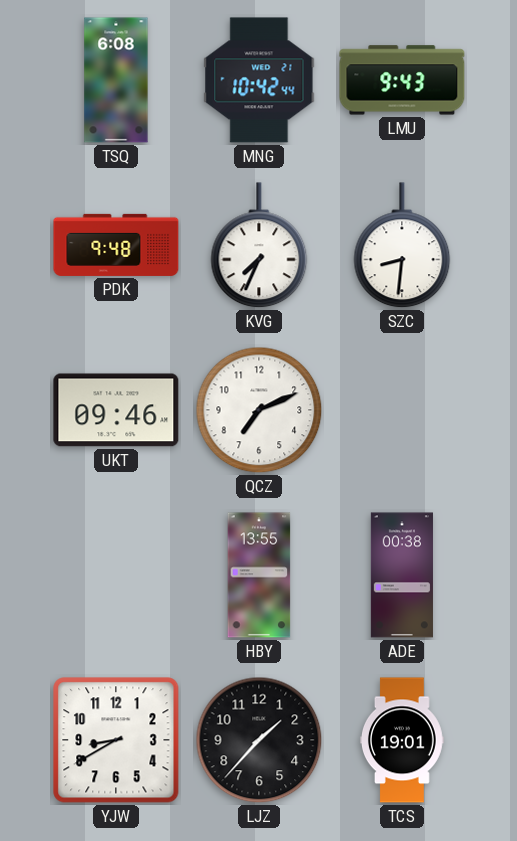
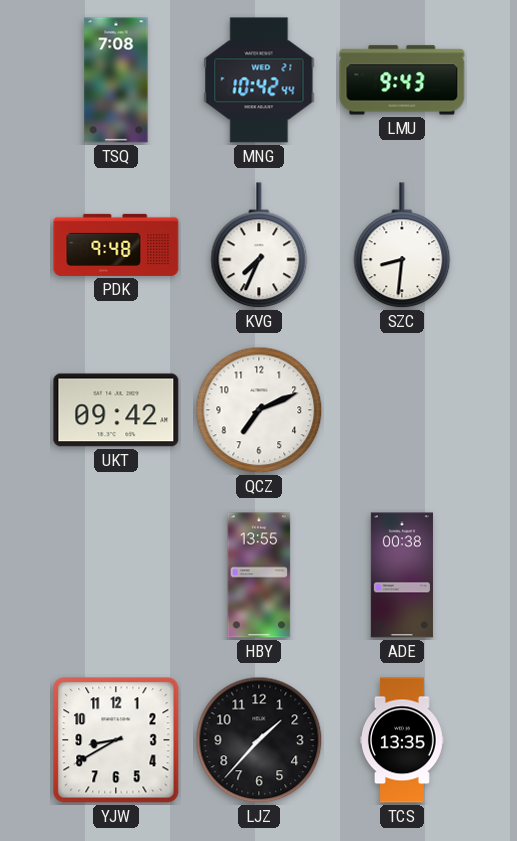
TSQ: 6:08 -> 7:08 (116, 80)
UKT: 09:46 -> 09:42 (116, 410)
TCS: 19:01 -> 13:35 (402, 740)
